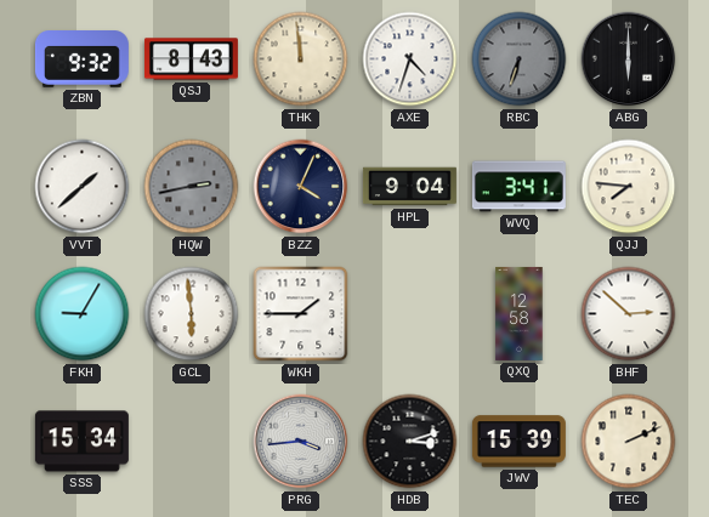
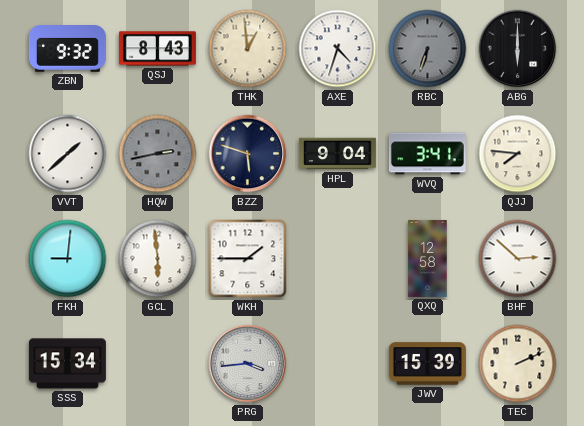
THK: 11:59 -> 12:59 (248, 49)
BZZ: 4:04 -> 5:48 (248, 154)
FKH: 9:05 -> 9:01 (68, 259)
HDB: 3:12 -> none (410, 442)
